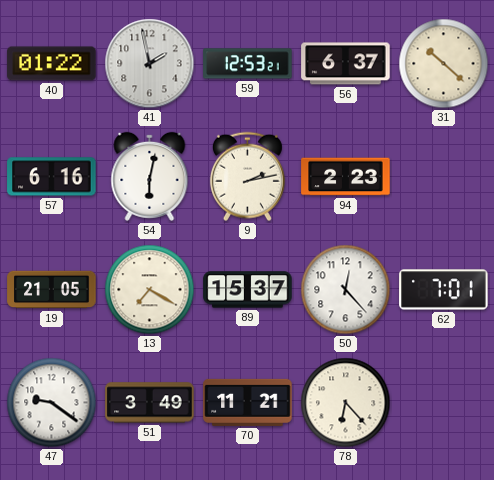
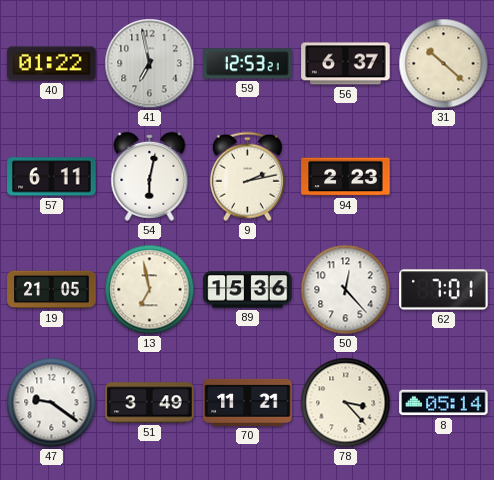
41: 1:58 -> 6:58 (150, 64)
57: 6:16 -> 6:11 (52, 177)
13: 7:20 -> 6:58 (150, 290)
89: 15:37 -> 15:36 (248, 290)
78: 6:23 -> 3:23 (346, 403)
8: none -> 05:14 (444, 403)
